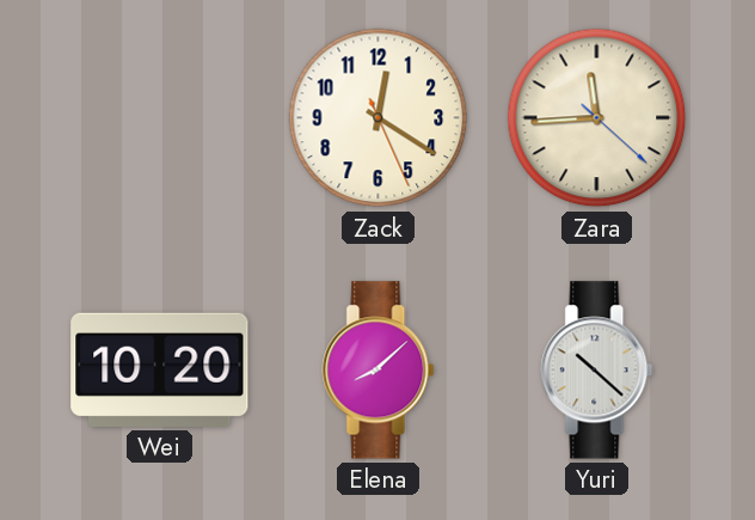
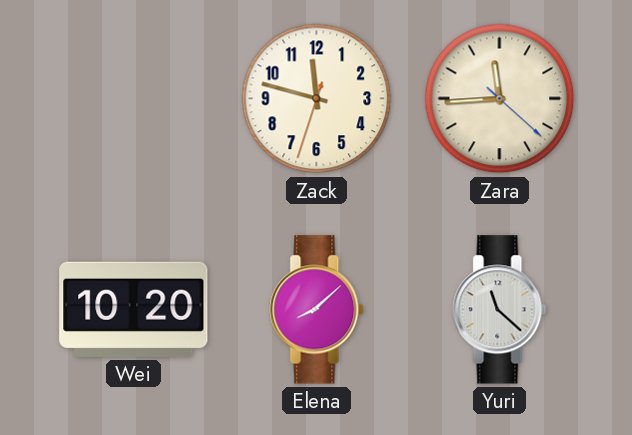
Zack: 12:20 -> 11:47 (317, 99)
Yuri: 10:22 -> 11:22 (500, 310)
